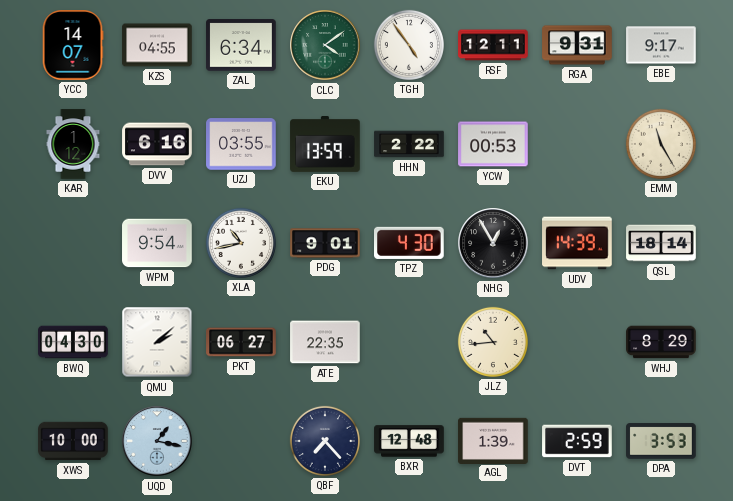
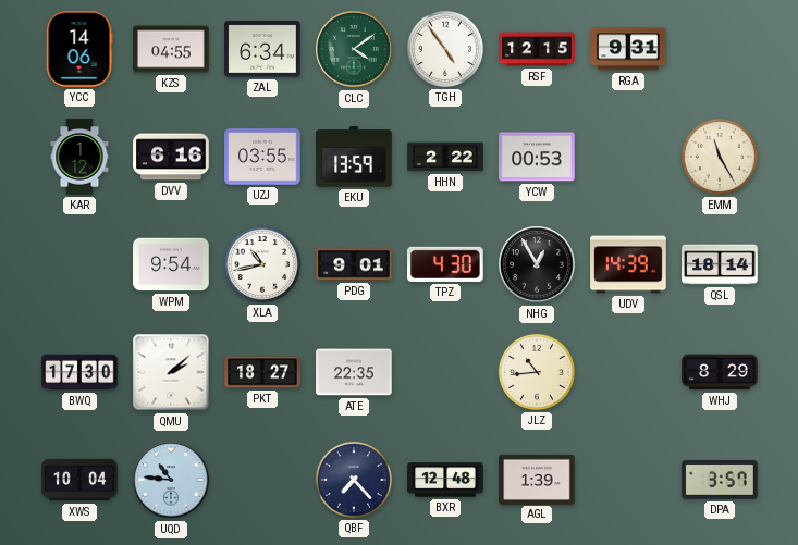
YCC: 14:07 -> 14:06 (79, 49)
RSF: 12:11 -> 12:15 (537, 49)
EBE: 9:17 -> none (661, 45)
BWQ: 04:30 -> 17:30 (79, 372)
PKT: 06:27 -> 18:27 (262, 372)
XWS: 10:00 -> 10:04 (79, 480)
UQD: 1:17 -> 10:46 (171, 480)
DVT: 2:59 -> none (577, 441)
DPA: 3:53 -> 3:57 (720, 480)
